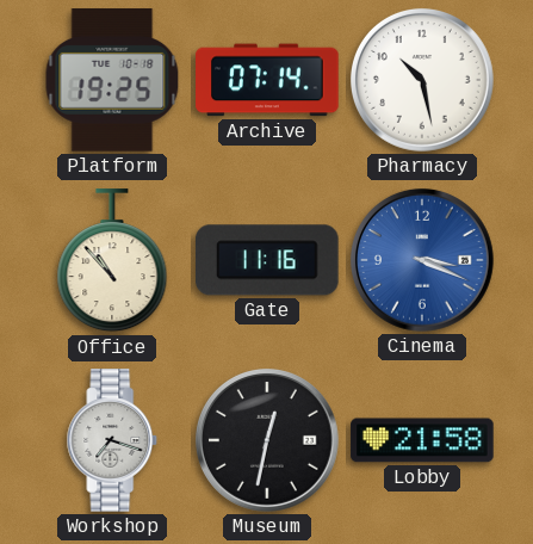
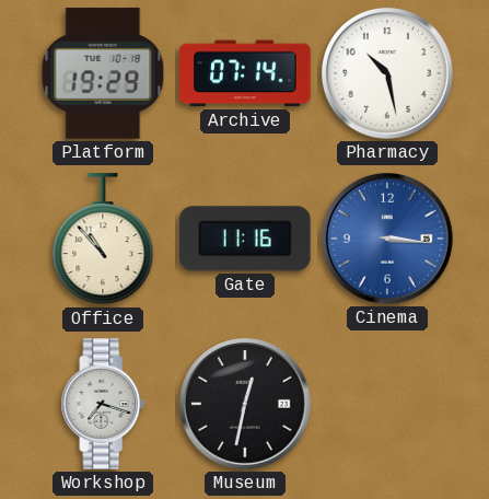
Platform: 19:25 -> 19:29 (103, 73)
Cinema: 3:19 -> 3:16 (387, 239)
Lobby: 21:58 -> none (422, 440)
